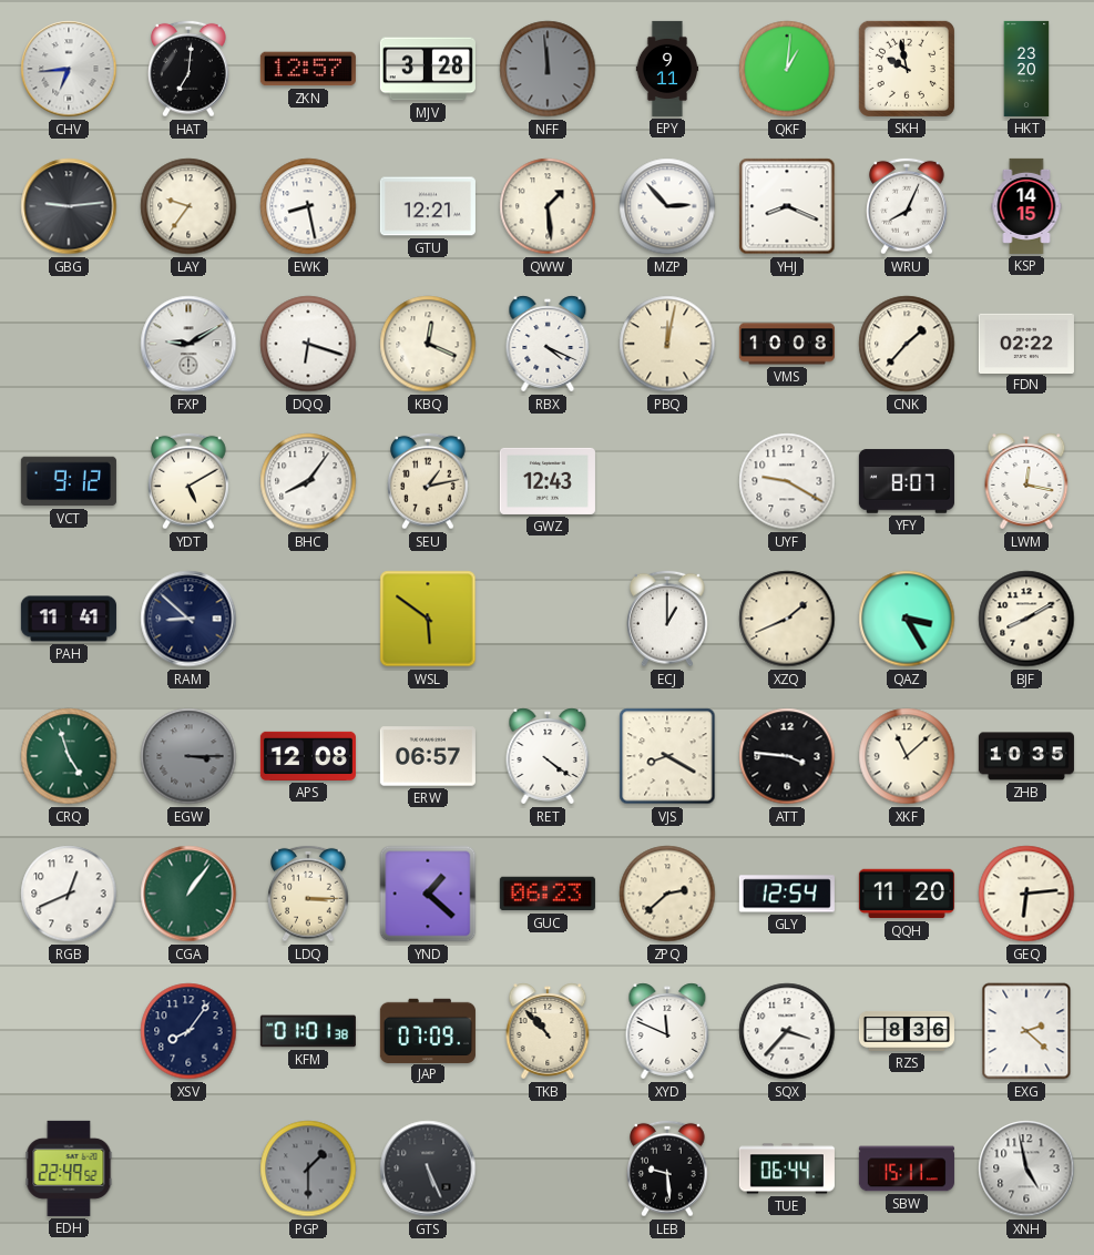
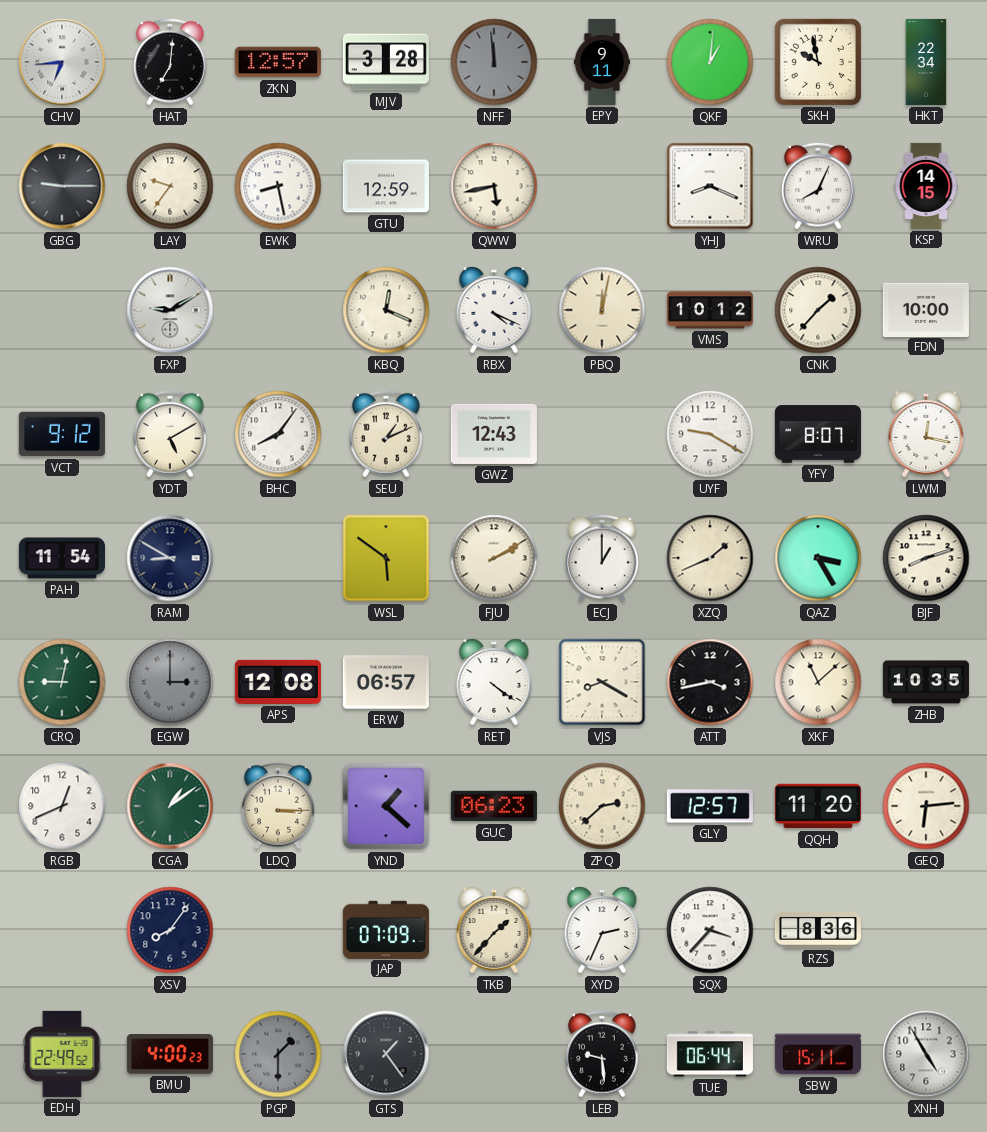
HKT: 23:20 -> 22:34 (926, 62)
GBG: 9:14 -> 9:15 (62, 186)
GTU: 12:21 -> 12:59 (386, 186)
QWW: 1:29 -> 5:43 (494, 186)
MZP: 2:53 -> none (667, 206)
DQQ: 6:18 -> none (308, 344)
VMS: 10:08 -> 10:12 (710, 310)
FDN: 02:22 -> 10:00 (926, 309)
SEU: 1:13 -> 1:11 (386, 434)
PAH: 11:41 -> 11:54 (62, 558)
RAM: 8:52 -> 8:50 (170, 558)
FJU: none -> 2:10 (494, 558)
BJF: 8:10 -> 8:12 (926, 558)
CRQ: 4:57 -> 9:02 (62, 682)
EGW: 3:15 -> 3:00 (170, 682)
ATT: 3:46 -> 3:43 (710, 682)
CGA: 1:06 -> 1:09 (170, 806)
GLY: 12:54 -> 12:57 (710, 806)
KFM: 01:01 -> none (308, 1031)
TKB: 10:53 -> 1:37 (494, 930)
XYD: 11:49 -> 2:34 (602, 930)
EXG: 2:22 -> none (1026, 1031)
BMU: none -> 4:00 (170, 1054)
GTS: 5:26 -> 1:24 (386, 1054)
XNH: 4:58 -> 4:55 (926, 1054)
